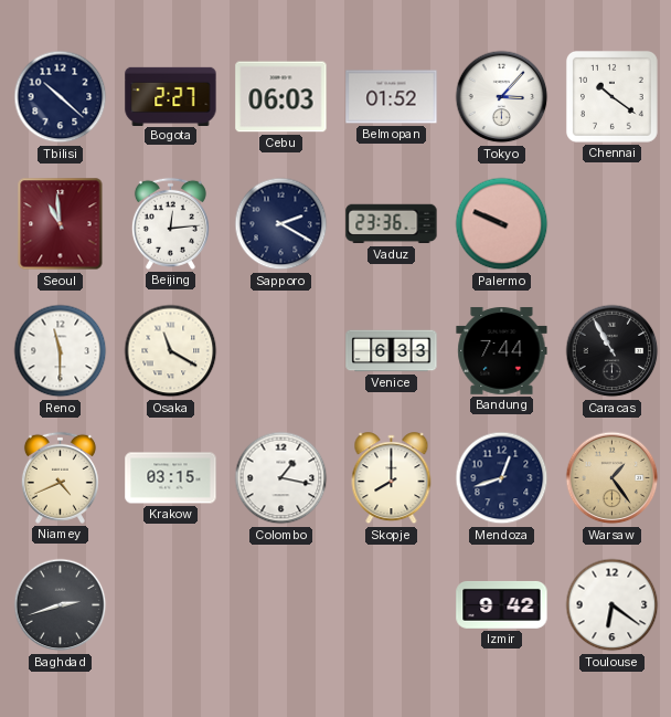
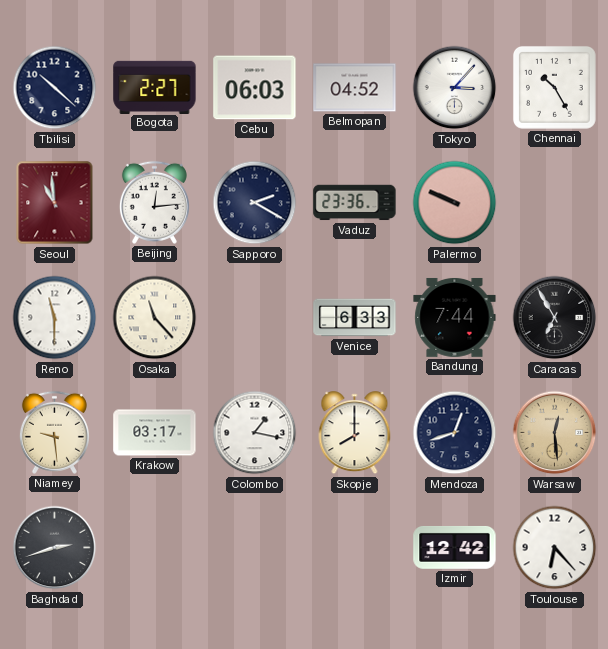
Belmopan: 01:52 -> 04:52 (355, 88)
Chennai: 10:21 -> 10:25 (554, 87)
Osaka: 11:20 -> 11:23 (155, 318)
Caracas: 10:55 -> 6:55 (555, 318)
Niamey: 4:41 -> 9:29 (54, 432)
Krakow: 03:15 -> 03:17 (155, 433)
Warsaw: 1:24 -> 12:29 (555, 433)
Izmir: 9:42 -> 12:42 (455, 547)
Toulouse: 6:21 -> 6:23 (555, 548)
